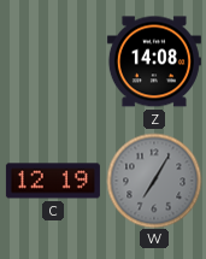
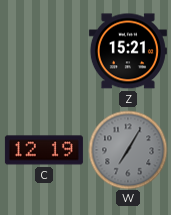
Z: 14:08 -> 15:21 (128, 51)
